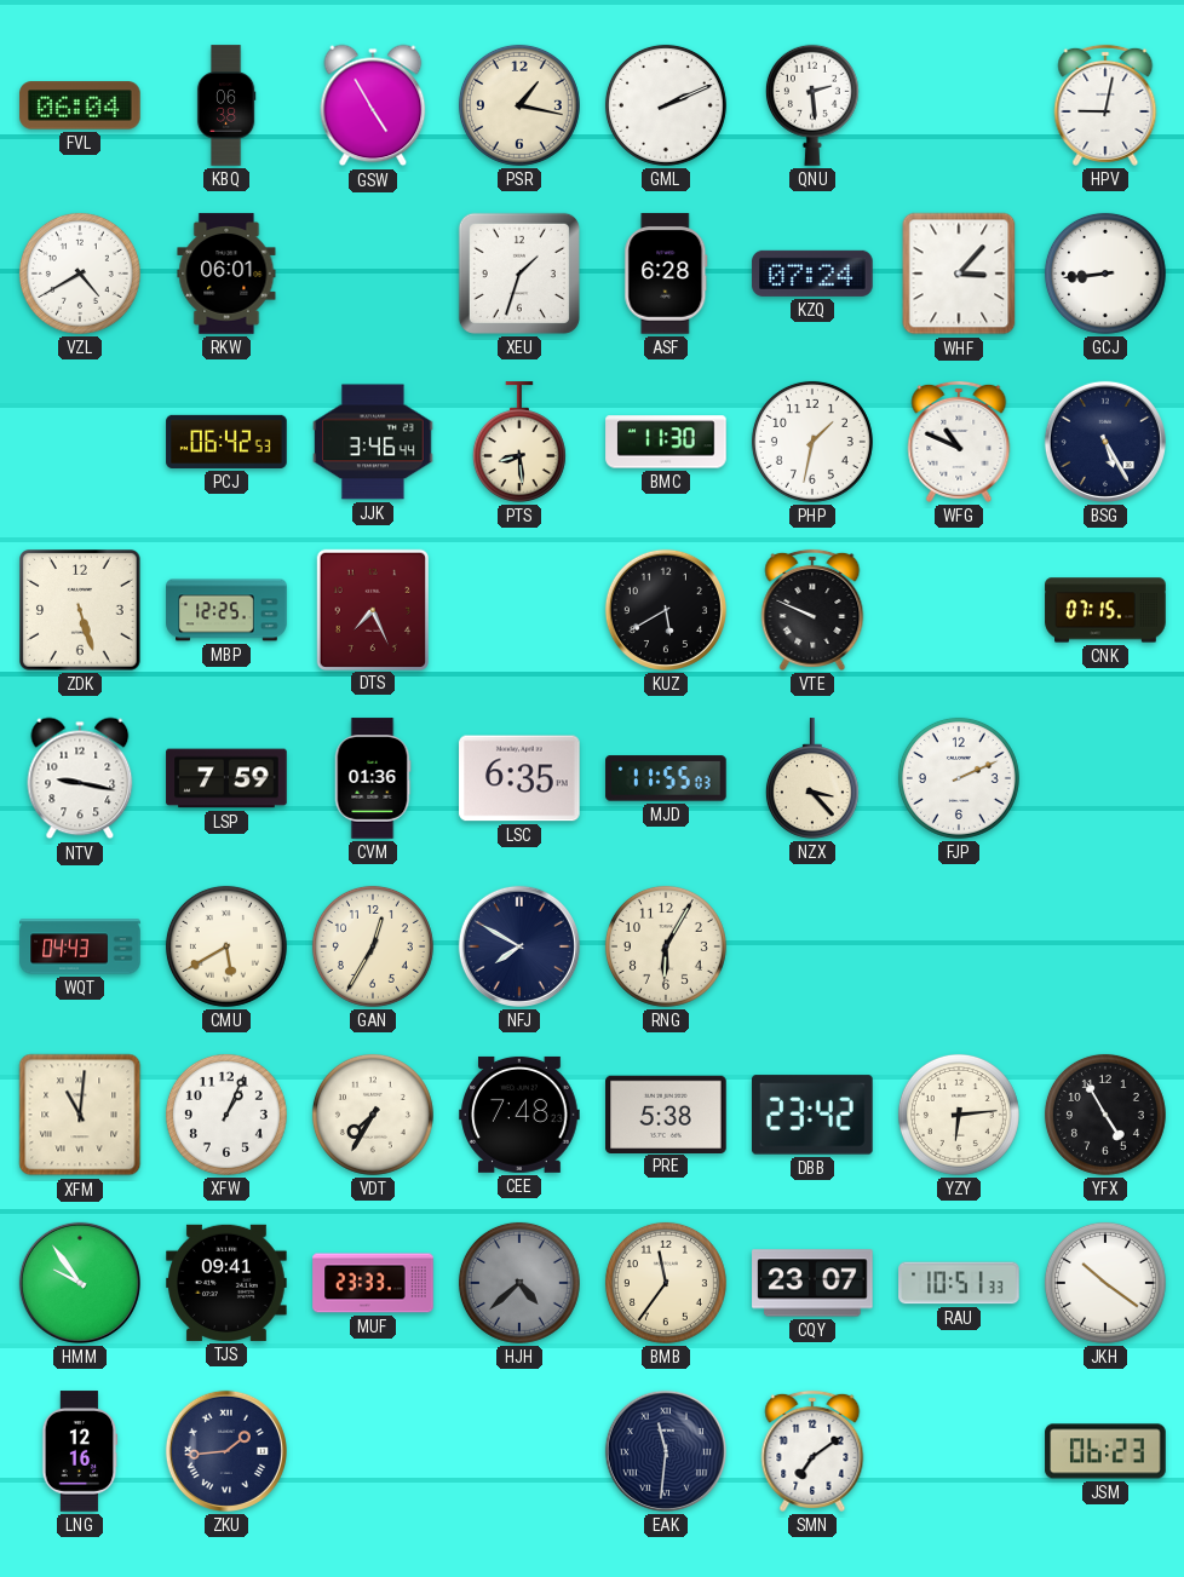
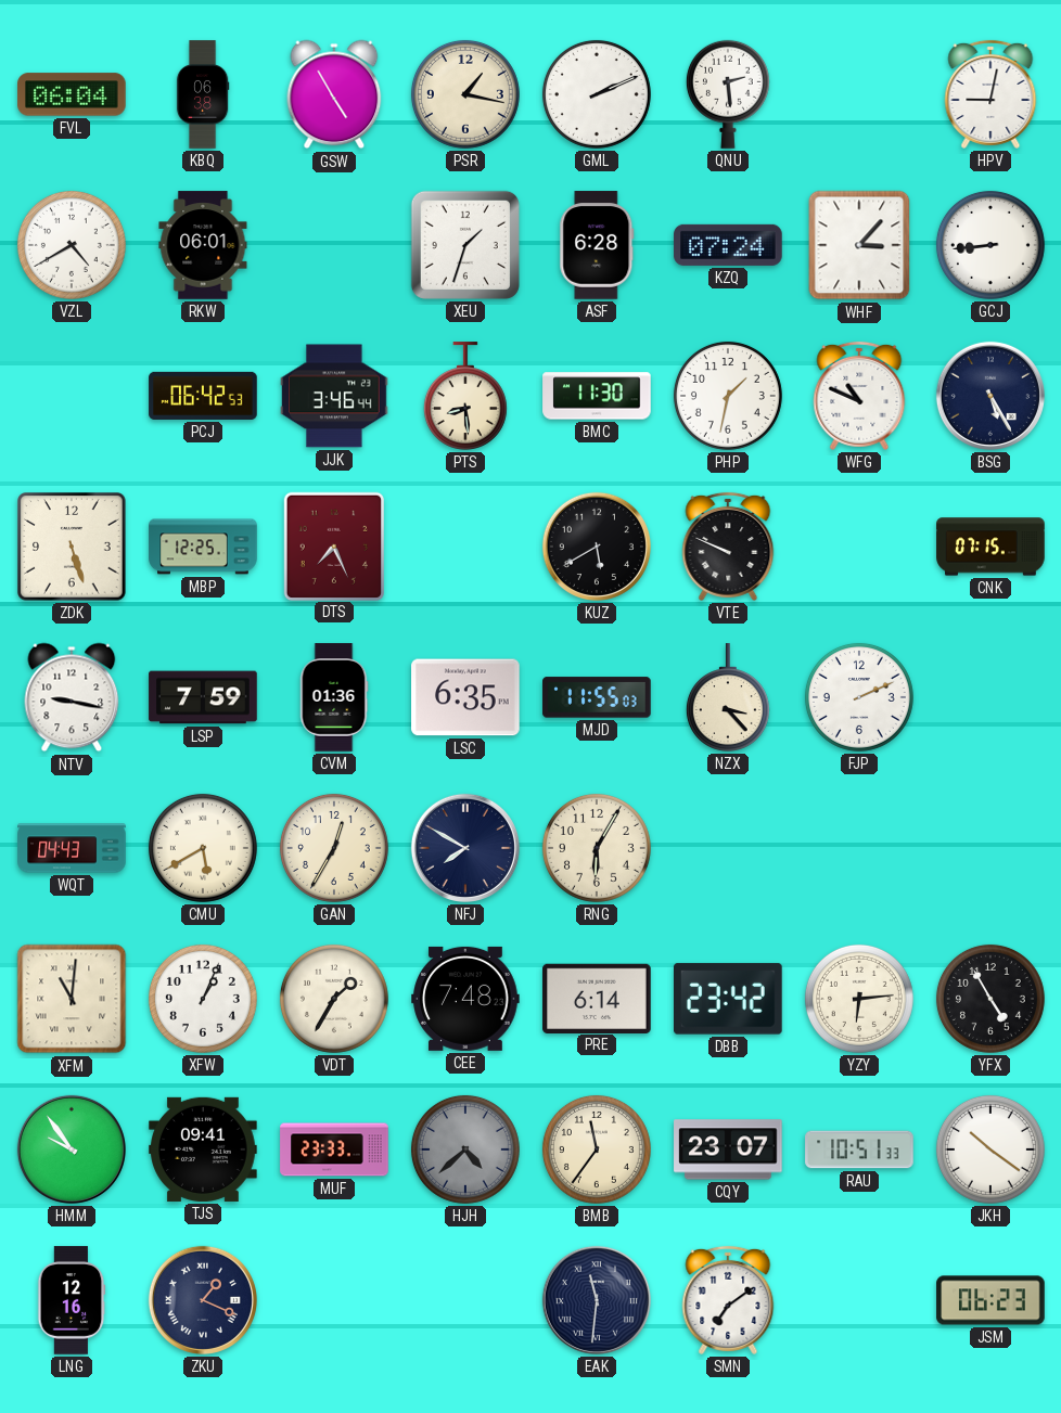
VDT: 7:35 -> 1:35 (334, 999)
PRE: 5:38 -> 6:14 (597, 998)
ZKU: 1:44 -> 1:19 (203, 1300)
